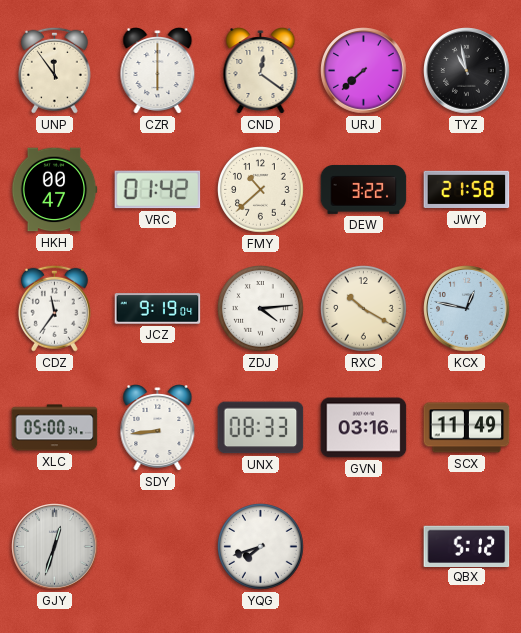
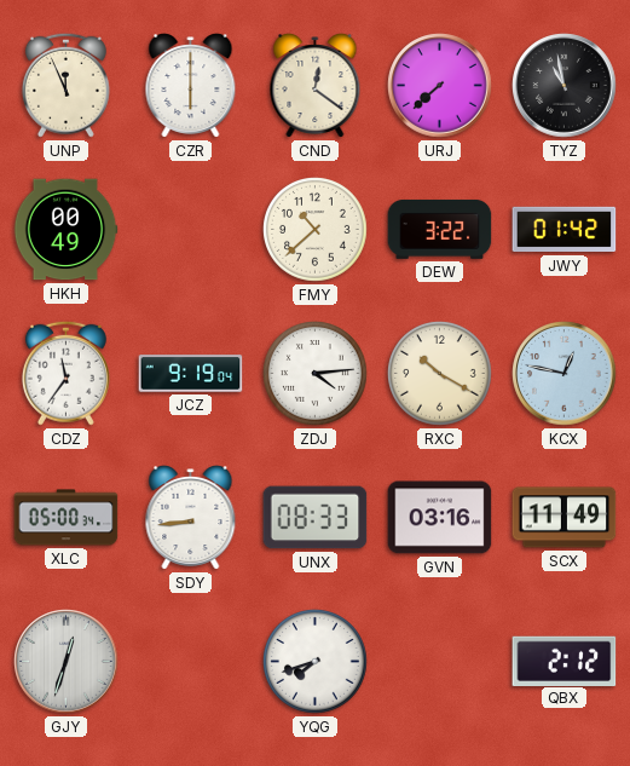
UNP: 11:54 -> 11:56 (65, 85)
HKH: 00:47 -> 00:49 (65, 230)
VRC: 01:42 -> none (158, 190)
JWY: 21:58 -> 01:42 (565, 230)
QBX: 5:12 -> 2:12 (565, 661)
